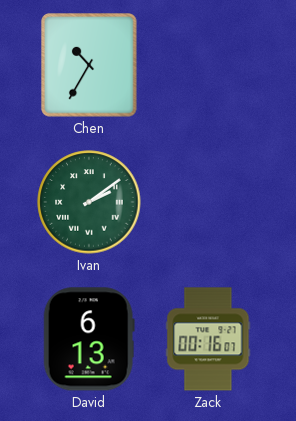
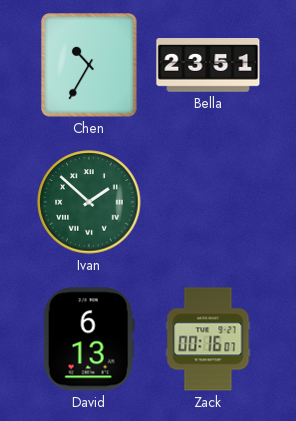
Bella: none -> 23:51 (208, 66)
Ivan: 2:09 -> 1:52 (89, 202)
